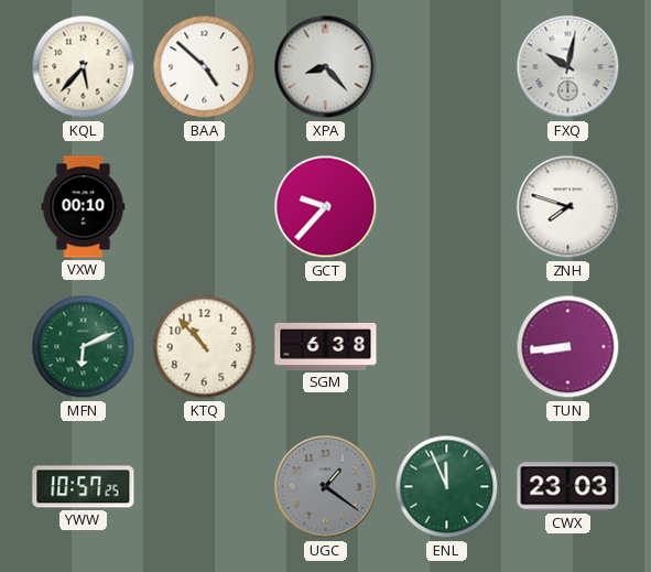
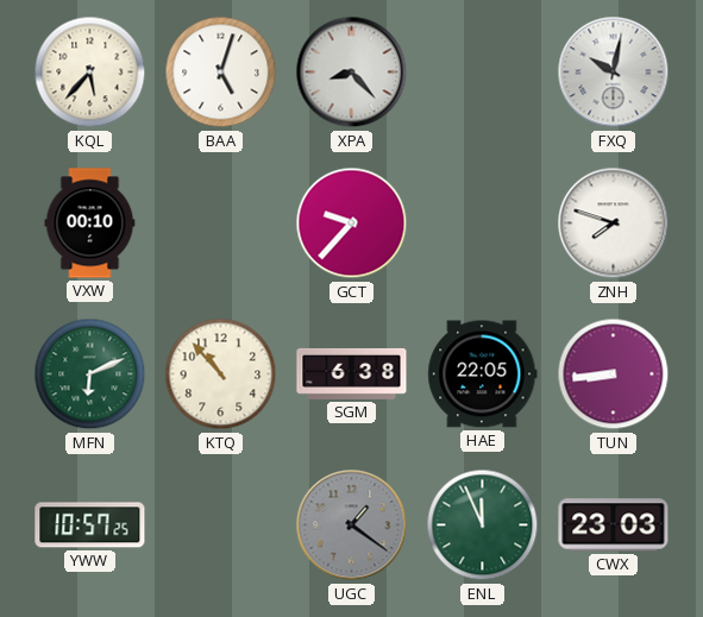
BAA: 4:52 -> 5:03 (221, 73)
HAE: none -> 22:05 (483, 374)
